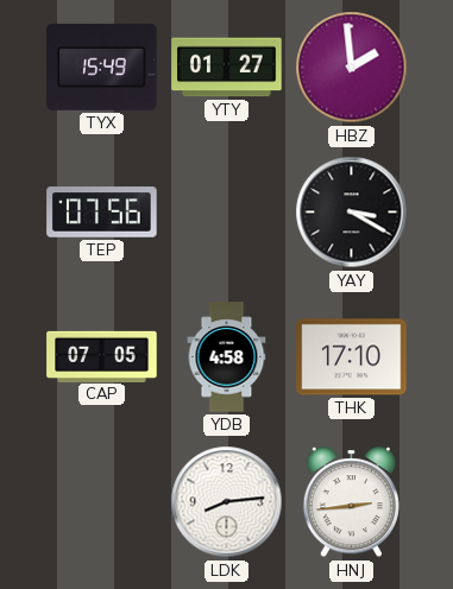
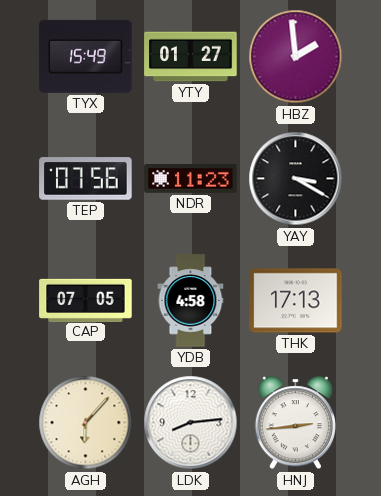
NDR: none -> 11:23 (191, 179)
THK: 17:10 -> 17:13 (296, 301)
AGH: none -> 6:07 (86, 423)
